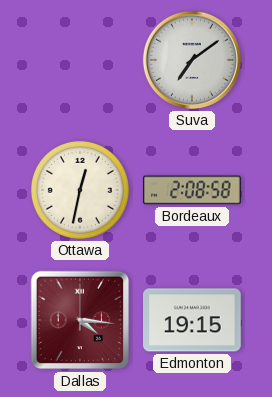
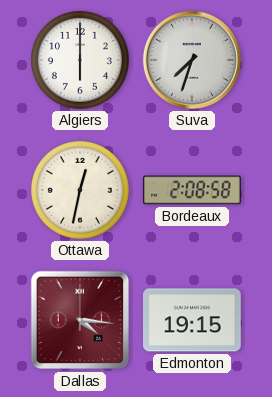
Algiers: none -> 6:00 (80, 60)
Suva: 7:09 -> 7:33 (192, 60)
